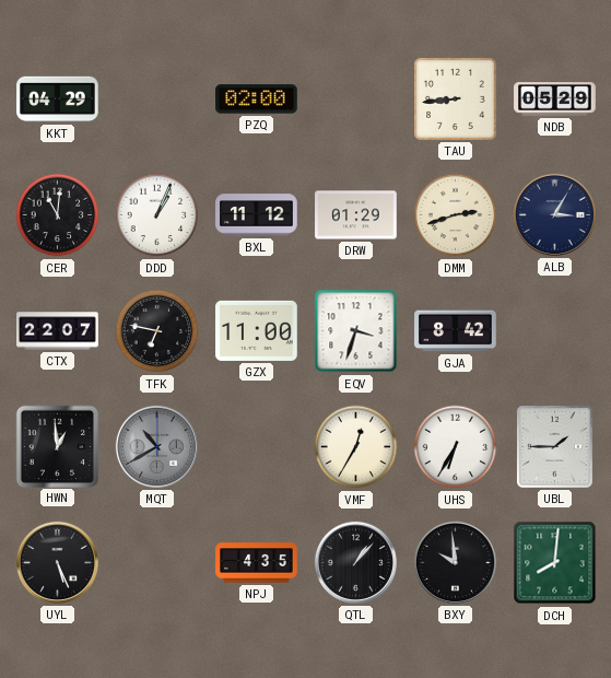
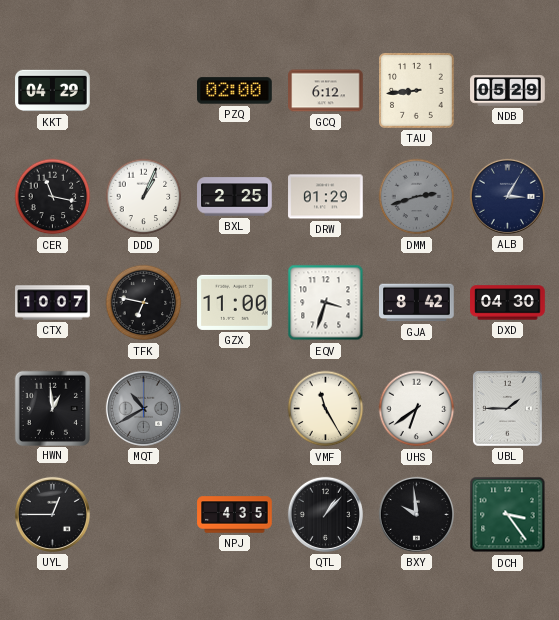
GCQ: none -> 6:12 (326, 91)
CER: 11:01 -> 11:17 (53, 197)
BXL: 11:12 -> 2:25 (235, 197)
DMM dial: cream -> grey (417, 197)
CTX: 22:07 -> 10:07 (53, 303)
DXD: none -> 04:30 (508, 303)
VMF: 12:35 -> 11:25 (326, 409)
UHS: 6:35 -> 6:39 (417, 409)
UYL: 5:26 -> 12:45 (52, 514)
DCH: 8:01 -> 3:24 (508, 515)
